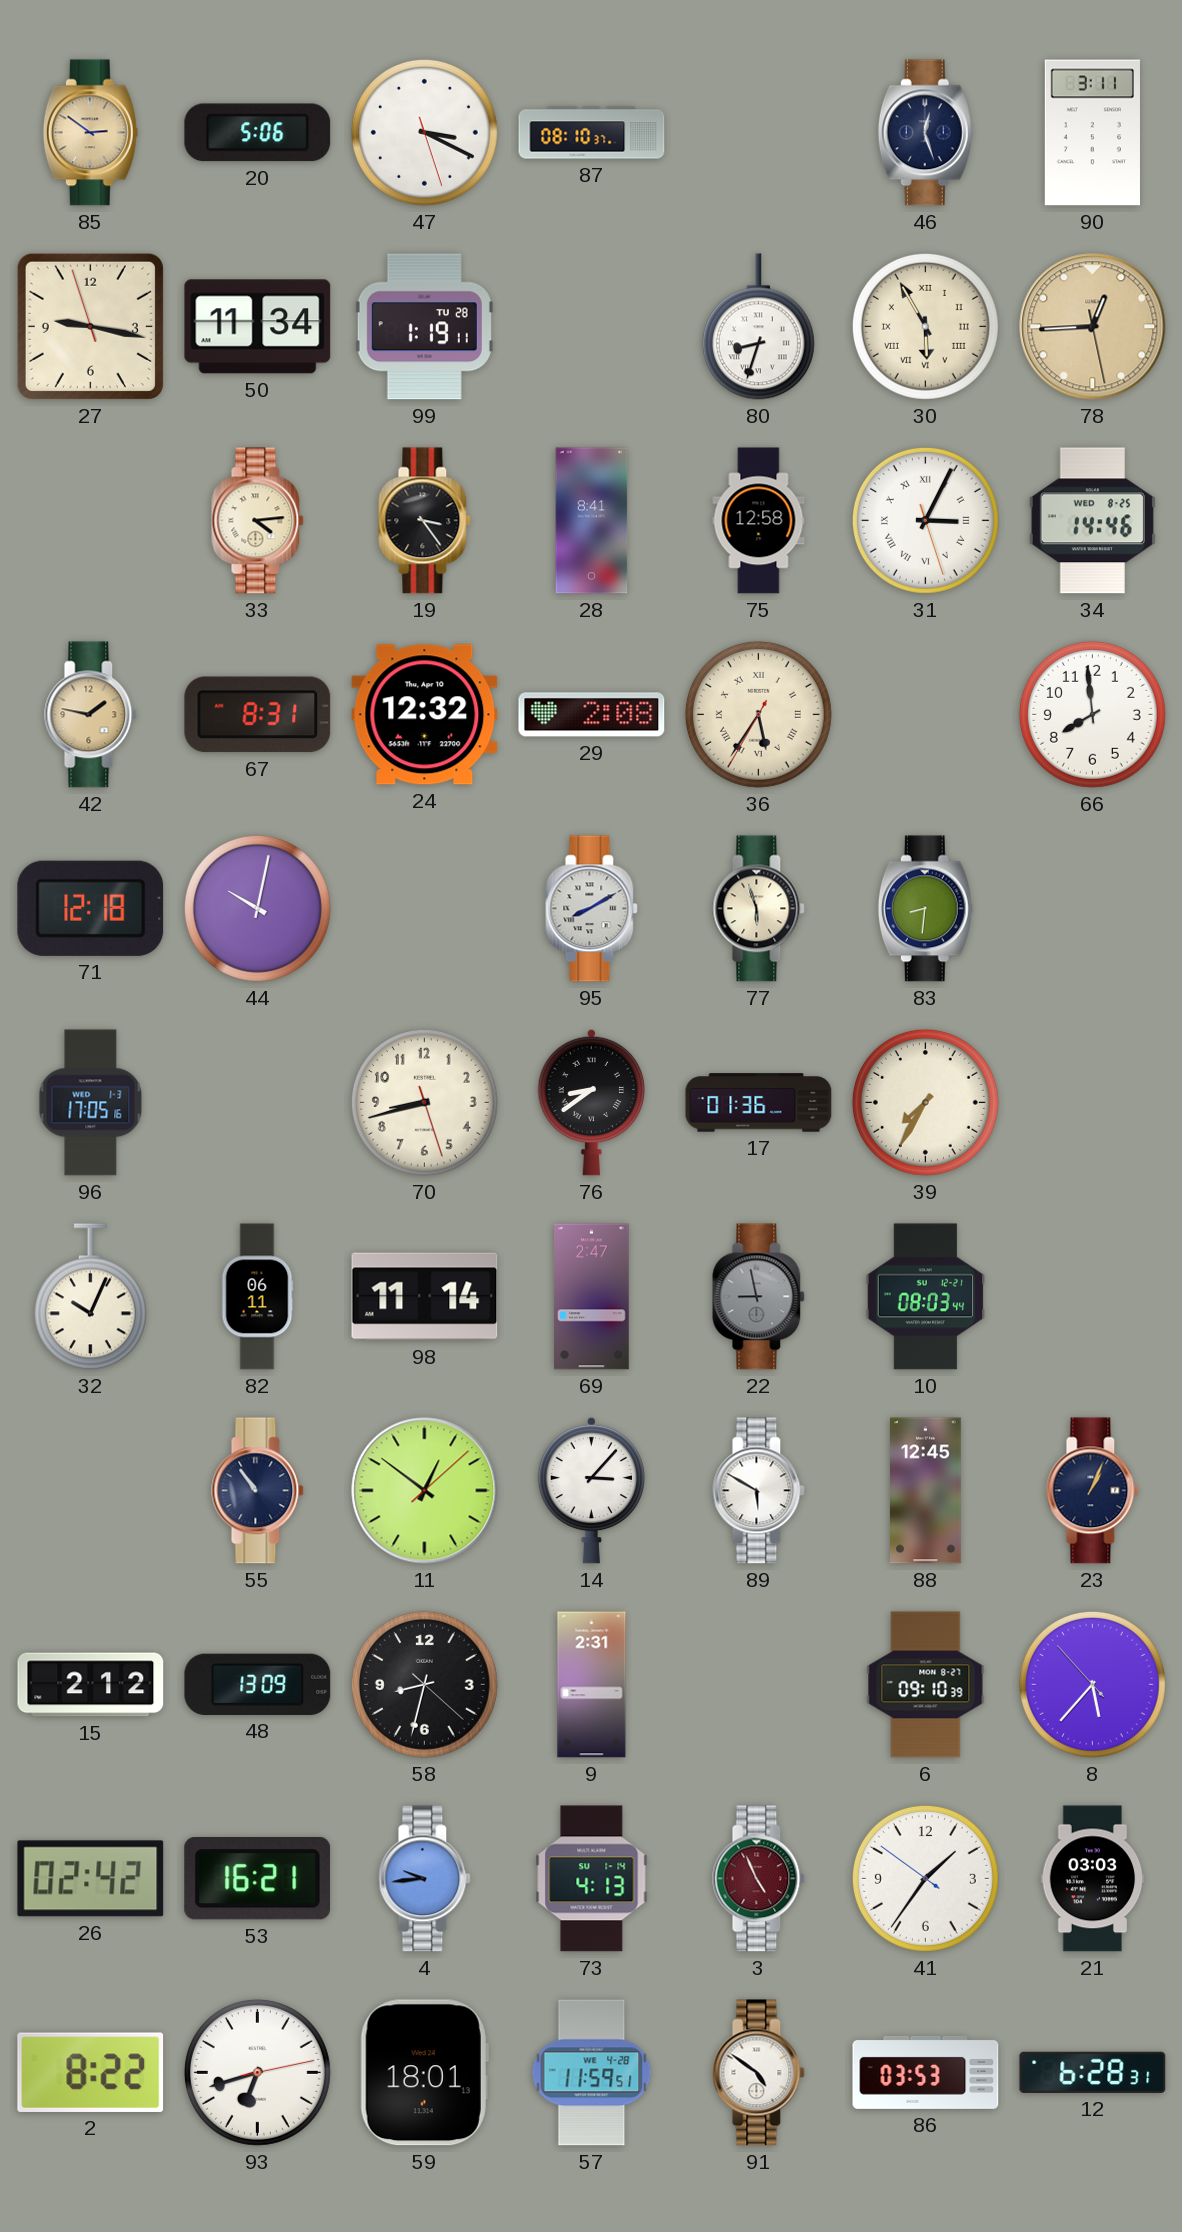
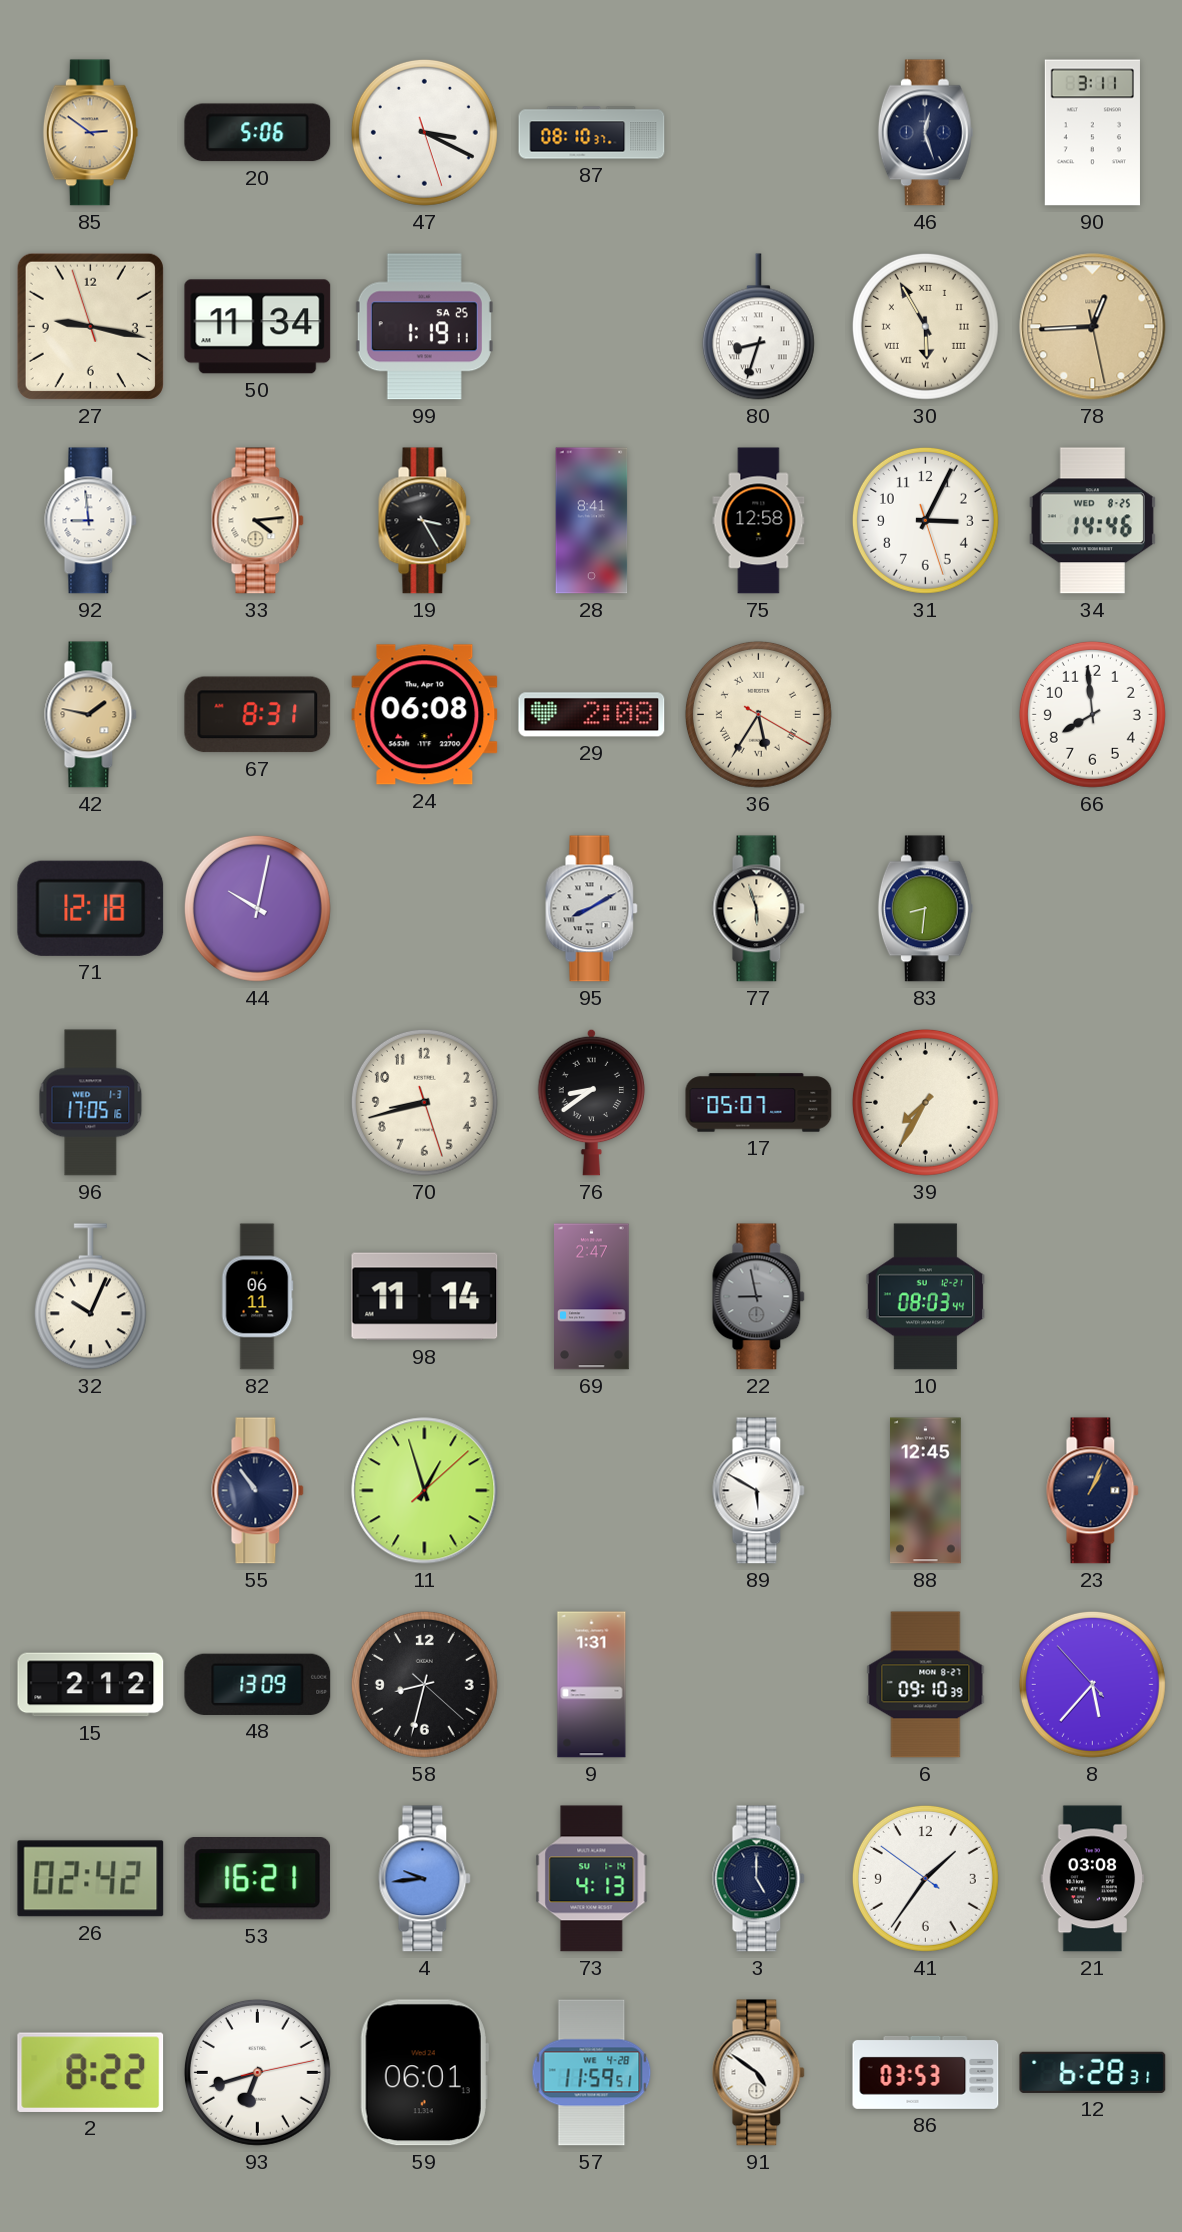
99 date: TU 28 -> SA 25 (424, 327)
92: none -> 8:59 (91, 521)
19: 3:24 -> 3:25 (425, 521)
31 numerals: Roman -> Arabic (925, 520)
24: 12:32 -> 06:08 (425, 715)
36: 5:35:35 -> 5:35:20 (758, 714)
17: 01:36 -> 05:07 (759, 1103)
11: 12:51 -> 12:57 (425, 1491)
14: 3:07 -> none (592, 1490)
9: 2:31 -> 1:31 (592, 1685)
3: 4:56 -> 5:00 (759, 1879)
3 dial: burgundy -> navy (759, 1879)
21: 03:03 -> 03:08 (1093, 1879)
59: 18:01 -> 06:01 (424, 2073)
